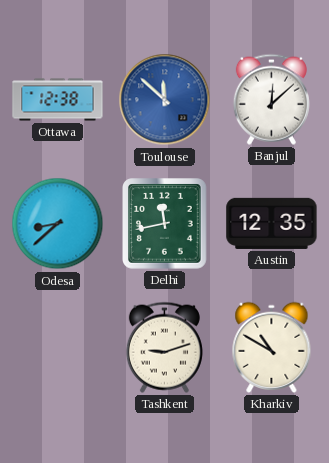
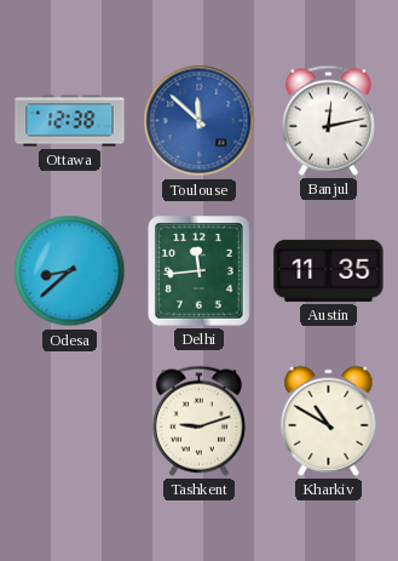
Banjul: 12:08 -> 12:13 (328, 120)
Delhi: 11:43 -> 11:44 (200, 271)
Austin: 12:35 -> 11:35 (329, 270)
